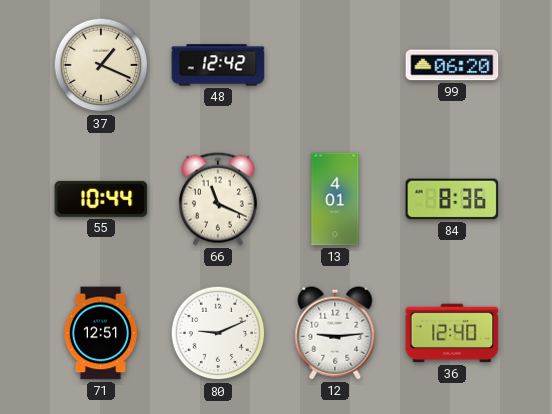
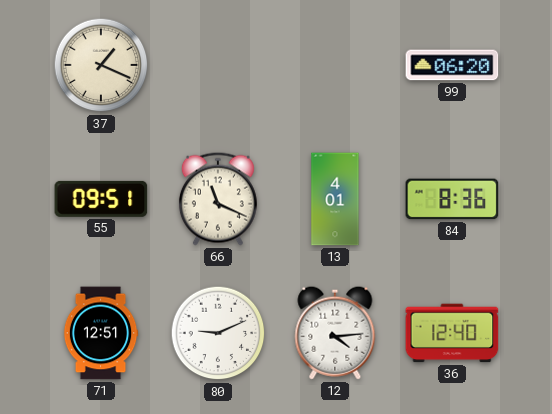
48: 12:42 -> none (218, 65)
55: 10:44 -> 09:51 (101, 199)
12: 9:14 -> 4:14 (335, 333)
